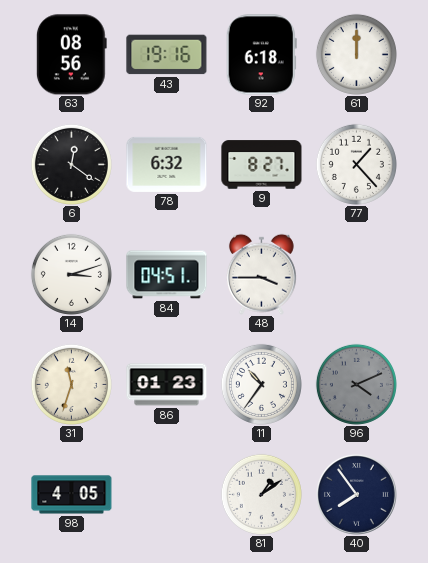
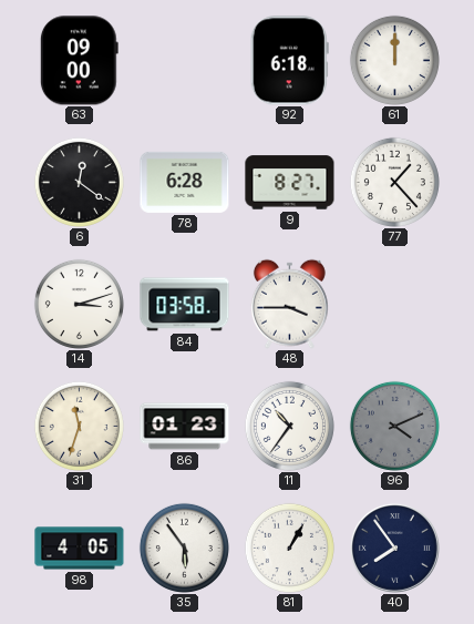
63: 08:56 -> 09:00 (79, 61)
43: 19:16 -> none (167, 55)
78: 6:32 -> 6:28 (185, 182)
84: 04:51 -> 03:58 (185, 305)
35: none -> 5:54 (184, 548)
81: 1:09 -> 1:05 (289, 548)
